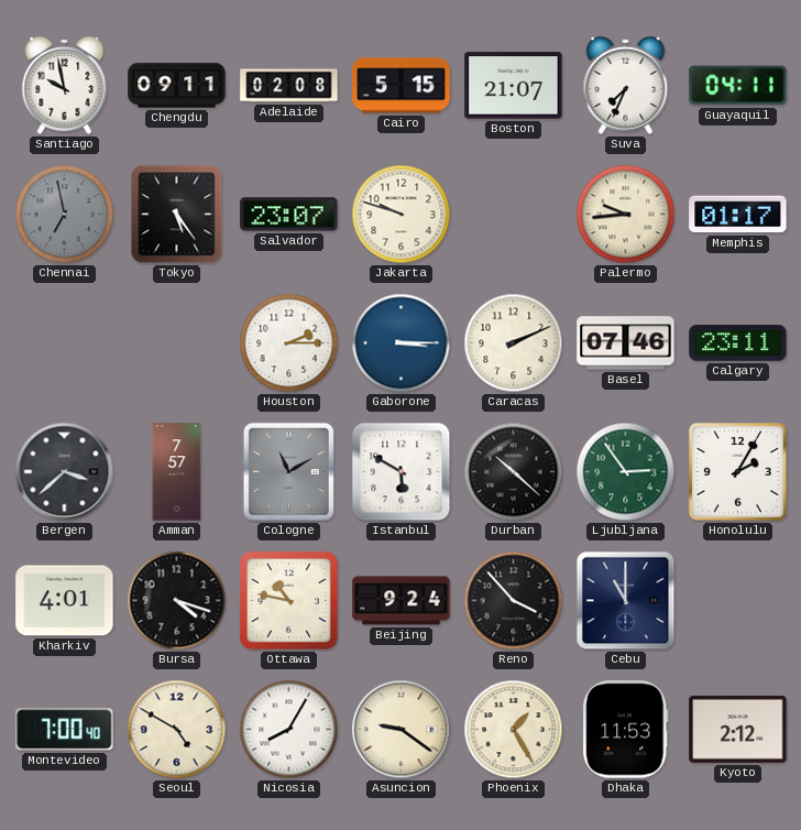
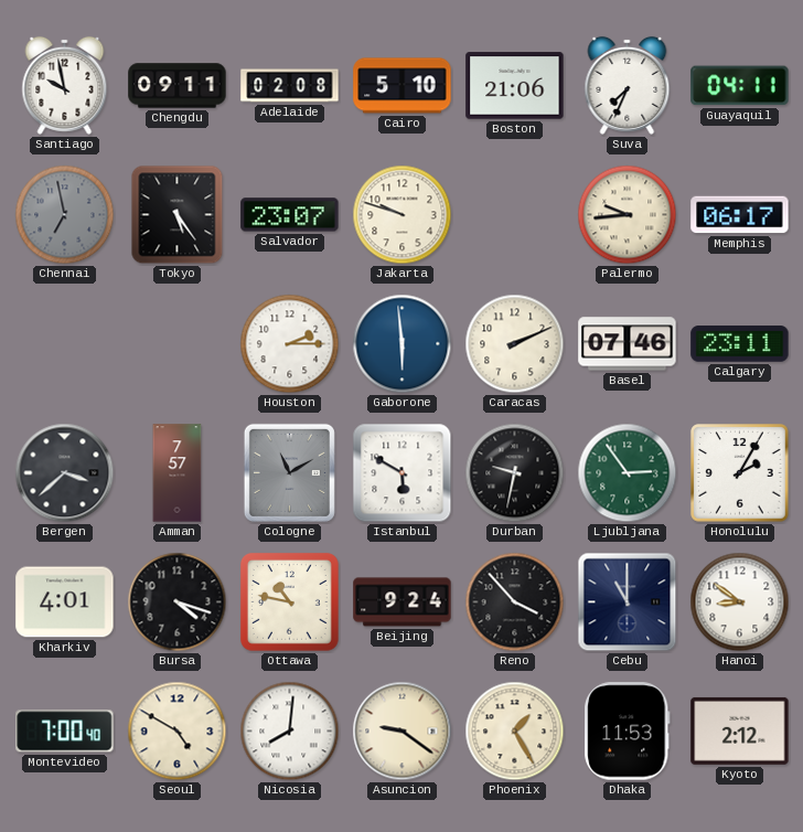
Cairo: 5:15 -> 5:10 (403, 86)
Boston: 21:07 -> 21:06 (515, 86)
Memphis: 01:17 -> 06:17 (740, 215)
Gaborone: 3:15 -> 5:59 (403, 344)
Durban: 10:22 -> 9:32 (515, 473)
Hanoi: none -> 8:51 (740, 602)
Nicosia: 8:05 -> 8:01 (290, 732)
